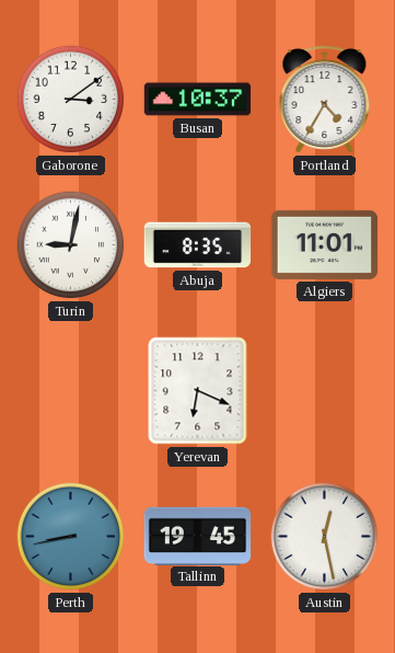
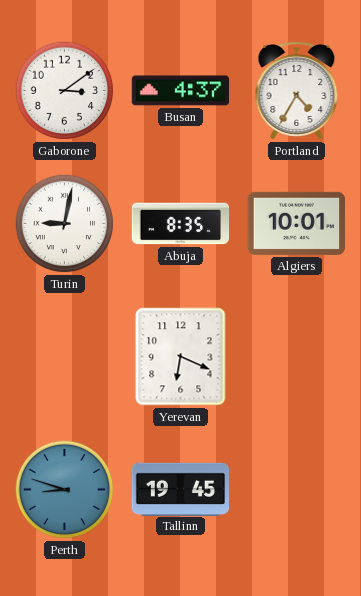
Busan: 10:37 -> 4:37 (181, 91)
Algiers: 11:01 -> 10:01 (297, 223)
Perth: 8:43 -> 8:48 (65, 490)
Austin: 12:28 -> none (325, 537)
